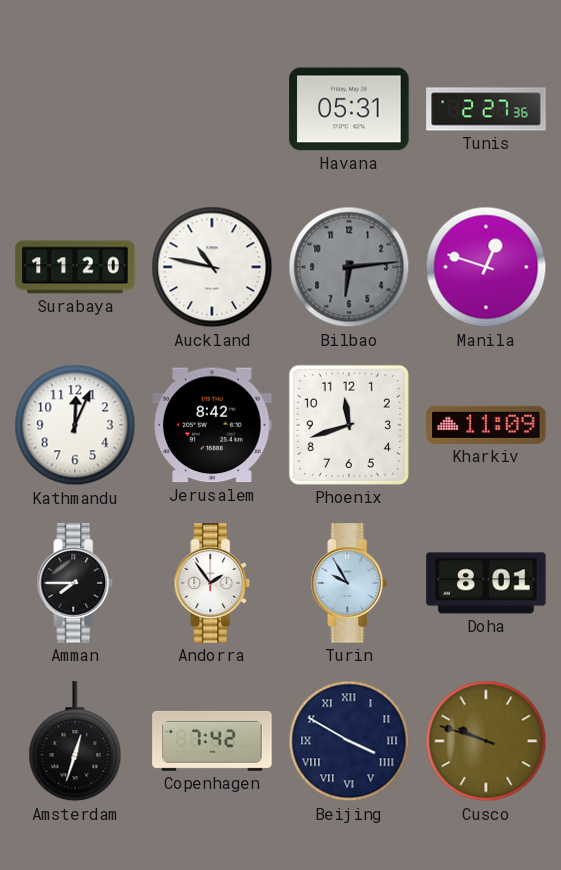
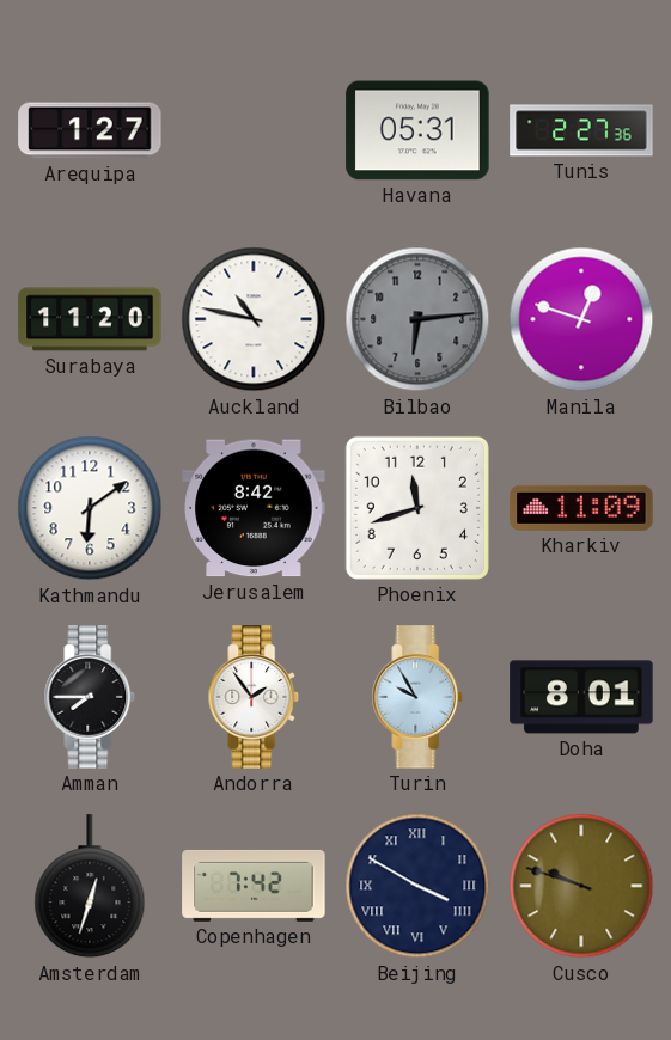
Arequipa: none -> 1:27 (90, 130)
Kathmandu: 12:04 -> 6:09 (90, 508)
